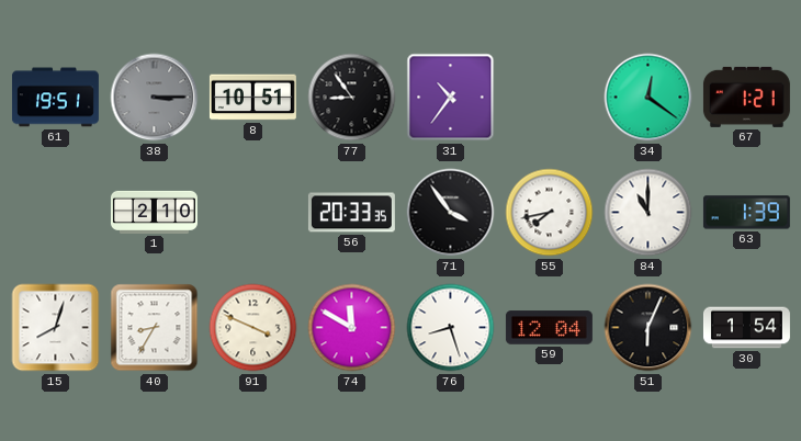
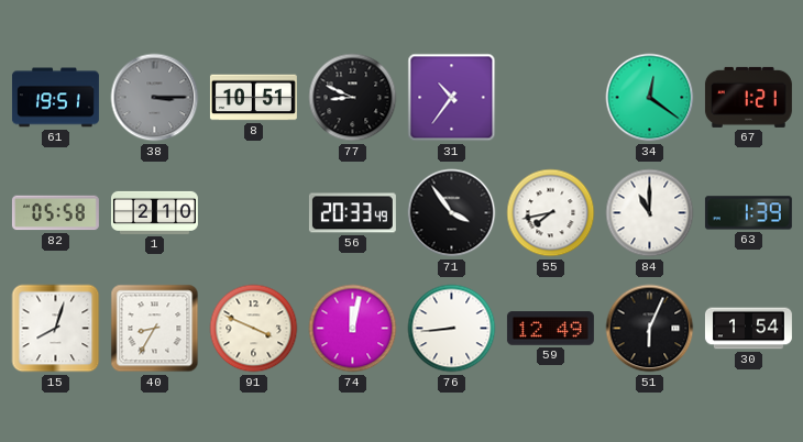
77: 8:54 -> 8:49 (353, 98)
82: none -> 05:58 (55, 213)
56: 20:33:35 -> 20:33:49 (352, 213)
74: 11:50 -> 12:02 (353, 329)
76: 8:27 -> 8:44 (452, 329)
59: 12:04 -> 12:49 (550, 329)
